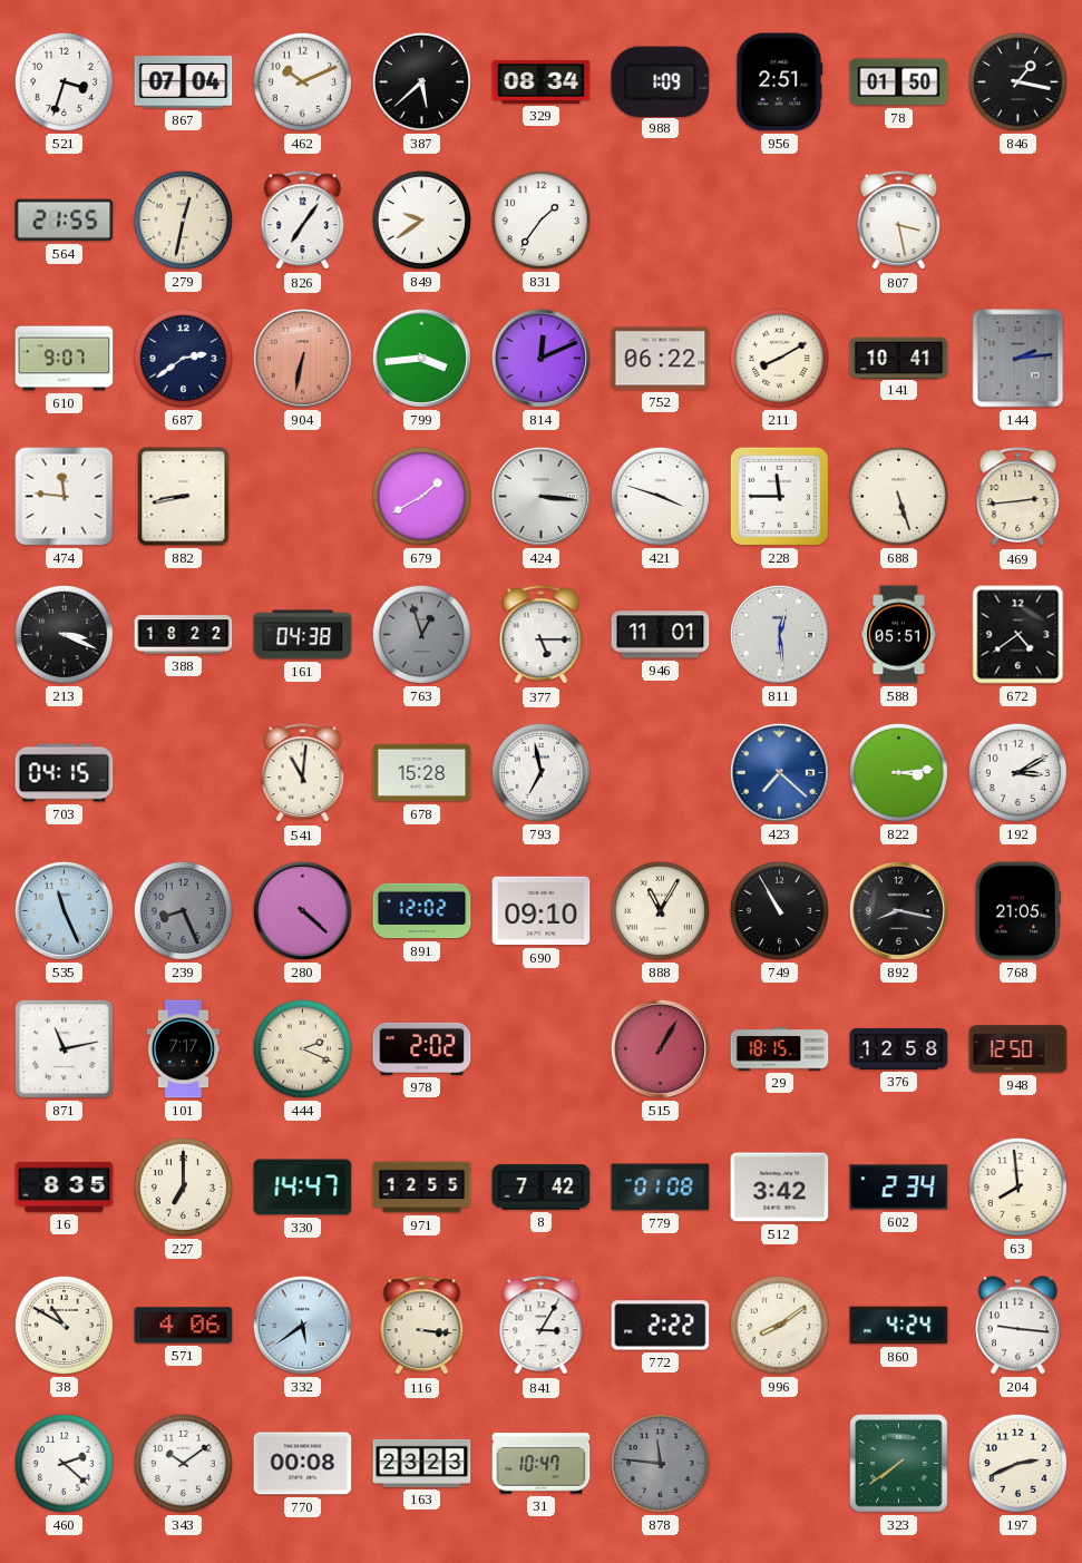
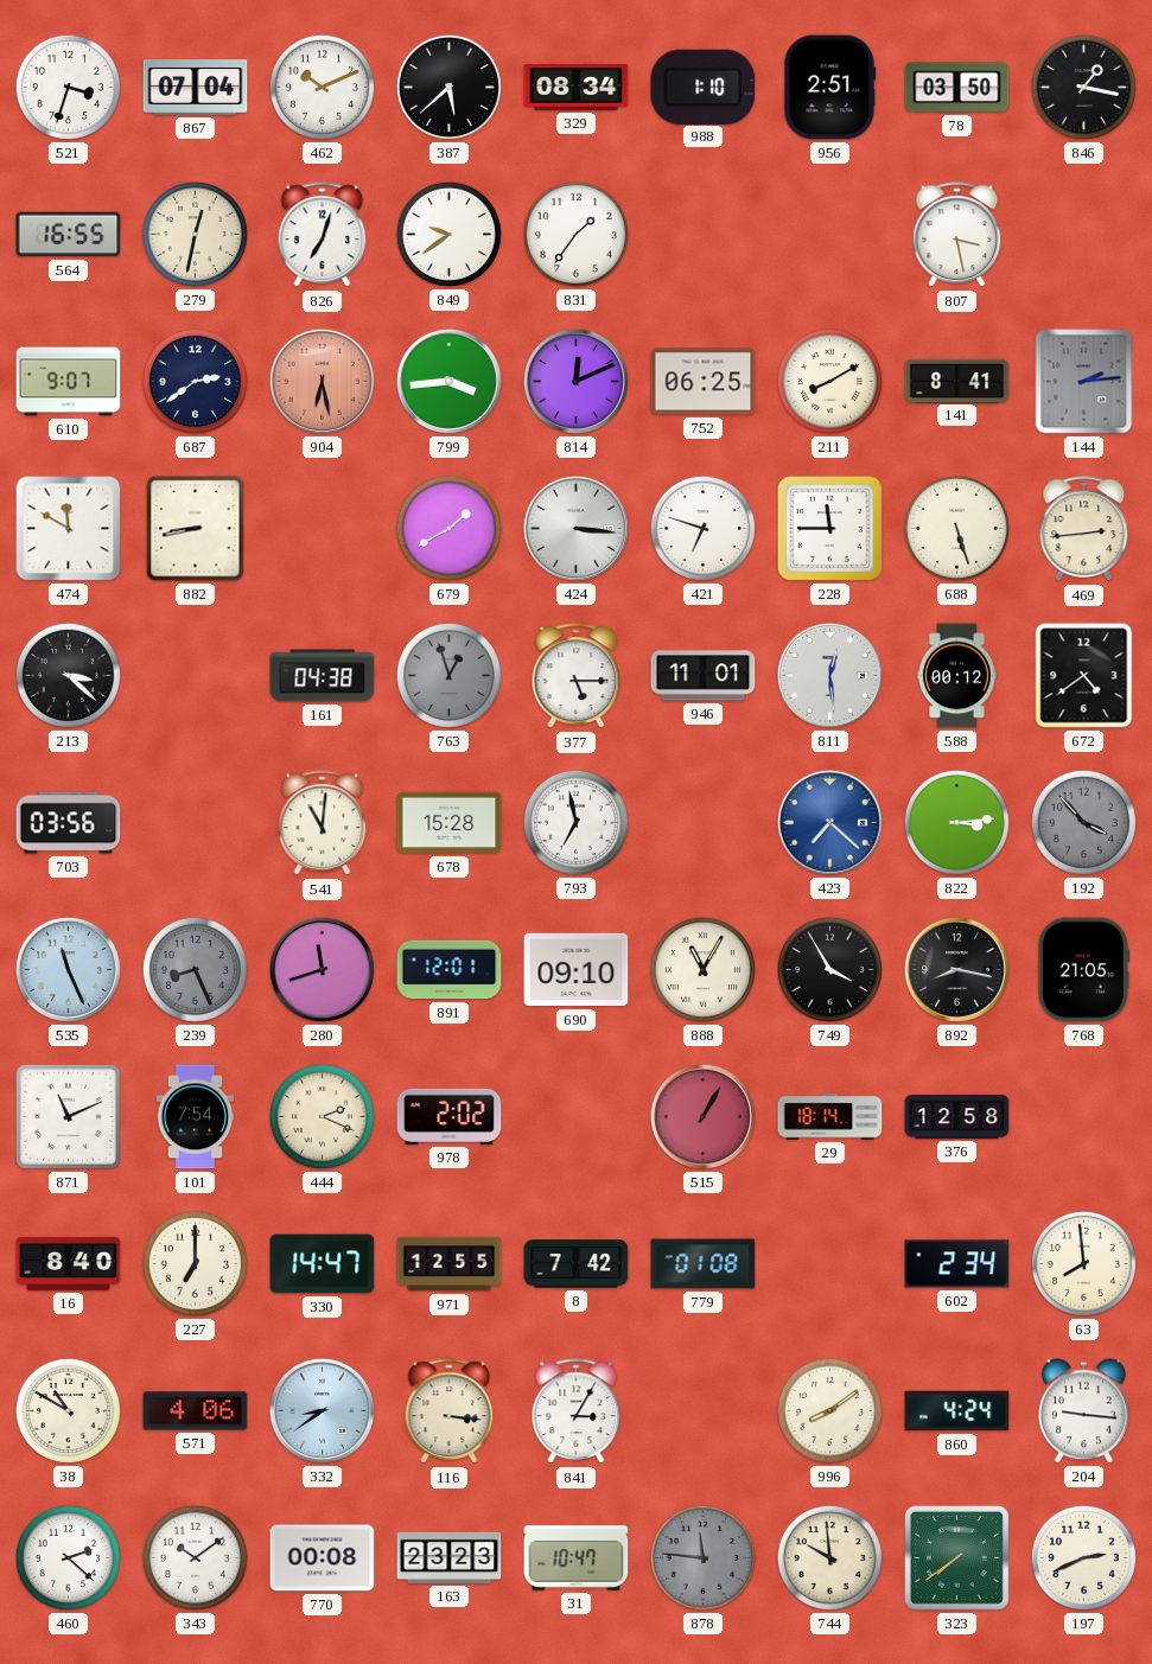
988: 1:09 -> 1:10 (704, 87)
78: 01:50 -> 03:50 (957, 88)
564: 21:55 -> 16:55 (69, 235)
826: 7:06 -> 7:03 (323, 235)
904: 6:32 -> 6:28 (322, 381)
752: 06:22 -> 06:25 (704, 382)
141: 10:41 -> 8:41 (957, 381)
474: 11:46 -> 11:50 (69, 529)
421: 3:48 -> 6:48 (702, 528)
213: 3:19 -> 3:22 (68, 675)
388: 18:22 -> none (184, 635)
588: 05:51 -> 00:12 (957, 676)
703: 04:15 -> 03:56 (69, 823)
192: 3:10 -> 3:53 (1083, 822)
192 dial: white -> grey (1083, 822)
280: 4:22 -> 11:42 (322, 969)
891: 12:02 -> 12:01 (450, 970)
749: 10:55 -> 3:55 (829, 969)
871: 11:13 -> 11:11 (68, 1116)
101: 7:17 -> 7:54 (196, 1117)
29: 18:15 -> 18:14 (830, 1117)
948: 12:50 -> none (1018, 1049)
16: 8:35 -> 8:40 (69, 1263)
512: 3:42 -> none (780, 1188)
332: 5:39 -> 8:39 (322, 1410)
772: 2:22 -> none (661, 1326)
744: none -> 9:59 (829, 1557)
